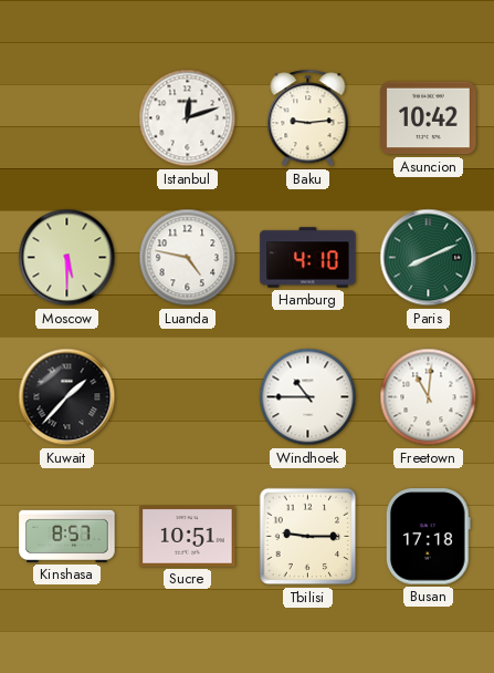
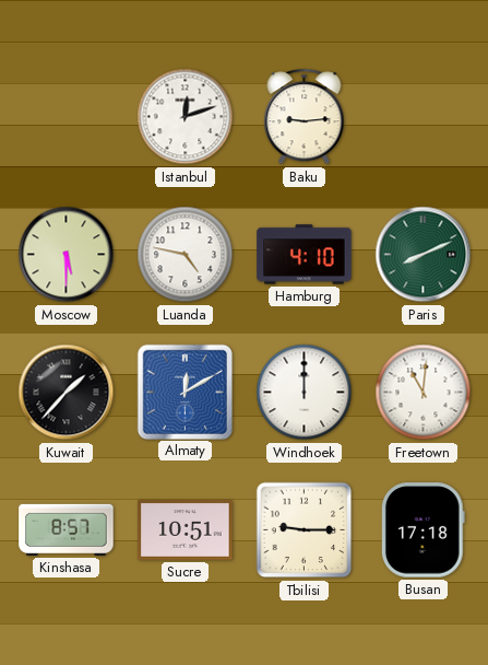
Asuncion: 10:42 -> none (429, 118)
Almaty: none -> 12:10 (185, 392)
Windhoek: 10:45 -> 12:00 (305, 393)
